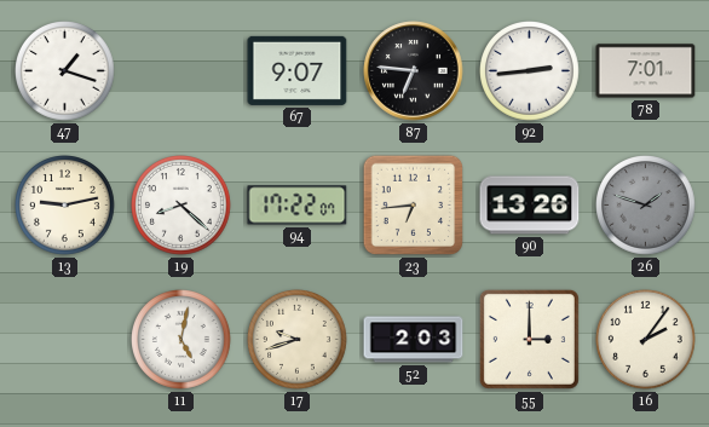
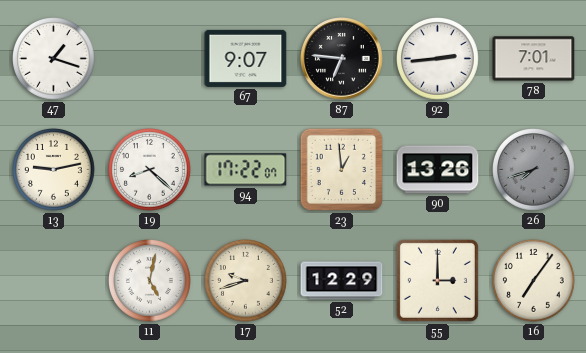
23: 6:44 -> 12:59 (342, 170)
26: 1:48 -> 7:42 (534, 170)
52: 2:03 -> 12:29 (342, 281)
16: 2:06 -> 7:06 (534, 281)
